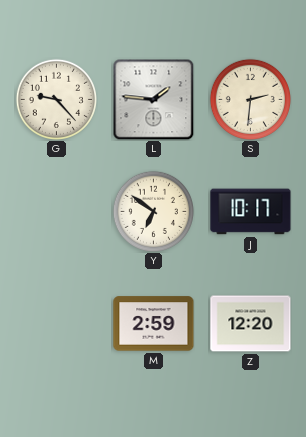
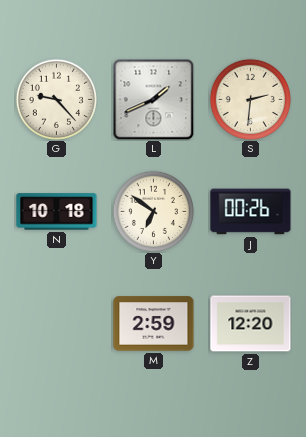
L: 1:46 -> 1:41 (153, 99)
N: none -> 10:18 (57, 212)
J: 10:17 -> 00:26 (251, 212)
